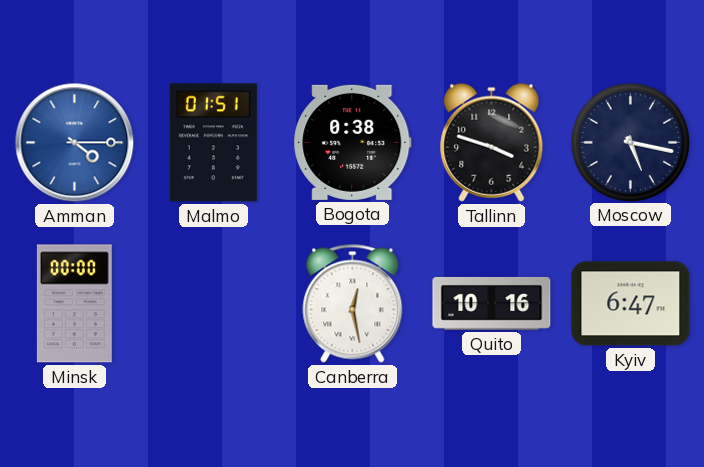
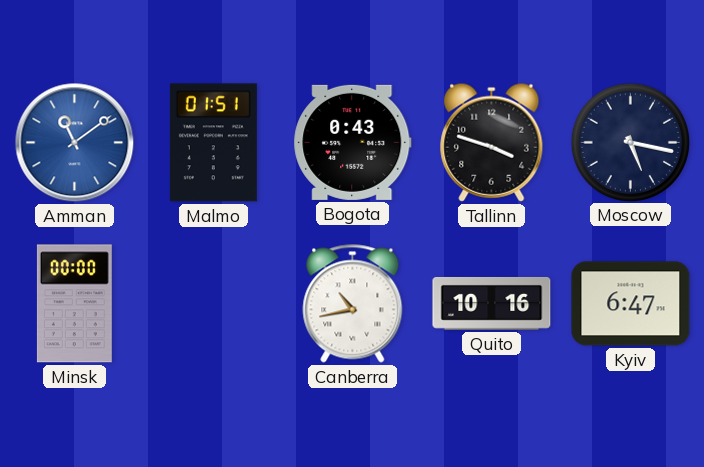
Amman: 4:15 -> 11:09 (75, 143)
Bogota: 0:38 -> 0:43 (353, 142)
Canberra: 12:28 -> 10:43 (353, 304)
